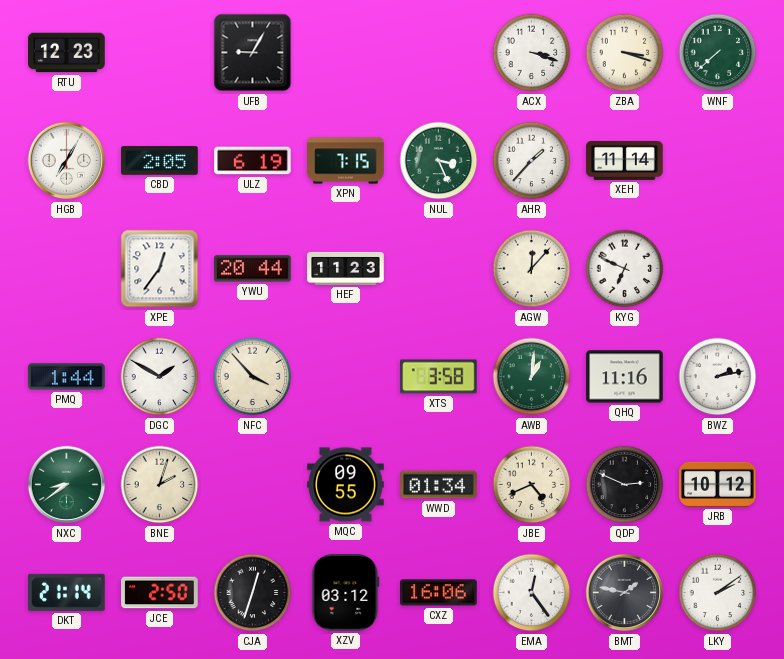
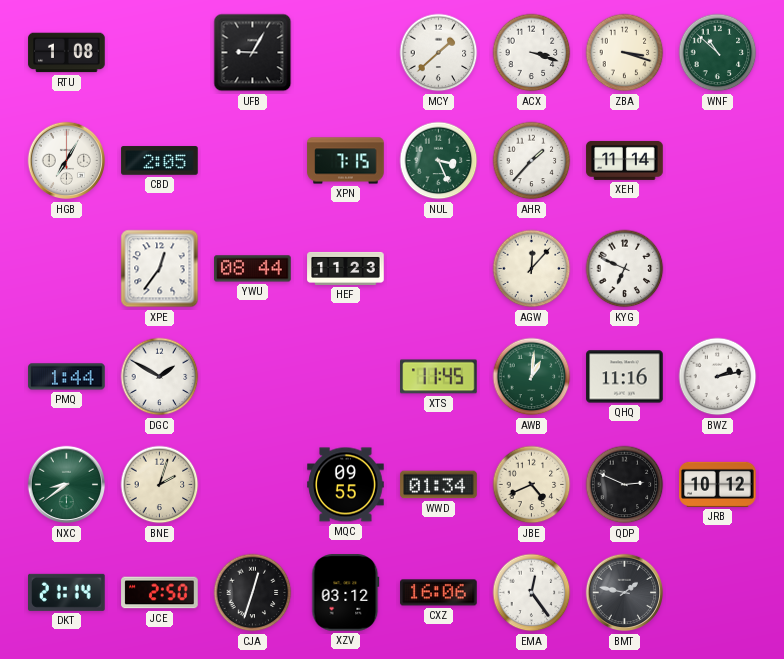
RTU: 12:23 -> 1:08 (67, 53)
MCY: none -> 1:38 (439, 53)
WNF: 7:38 -> 10:52 (718, 53)
ULZ: 6:19 -> none (253, 161)
YWU: 20:44 -> 08:44 (253, 269)
NFC: 3:53 -> none (253, 377)
XTS: 3:58 -> 11:45 (439, 377)
LKY: 2:09 -> none (718, 593)
